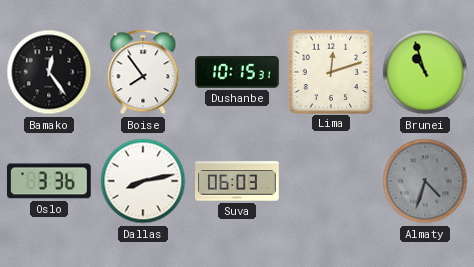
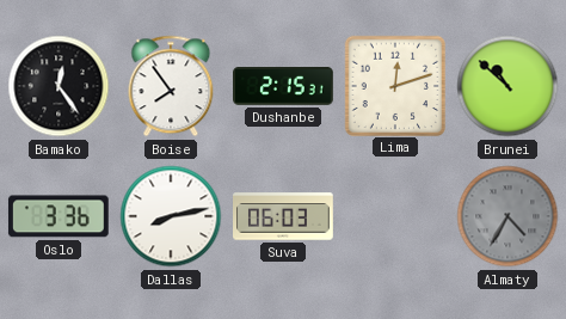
Dushanbe: 10:15 -> 2:15 (284, 87)
Brunei: 10:57 -> 10:52 (507, 86)
Almaty: 4:33 -> 4:35 (507, 216)
